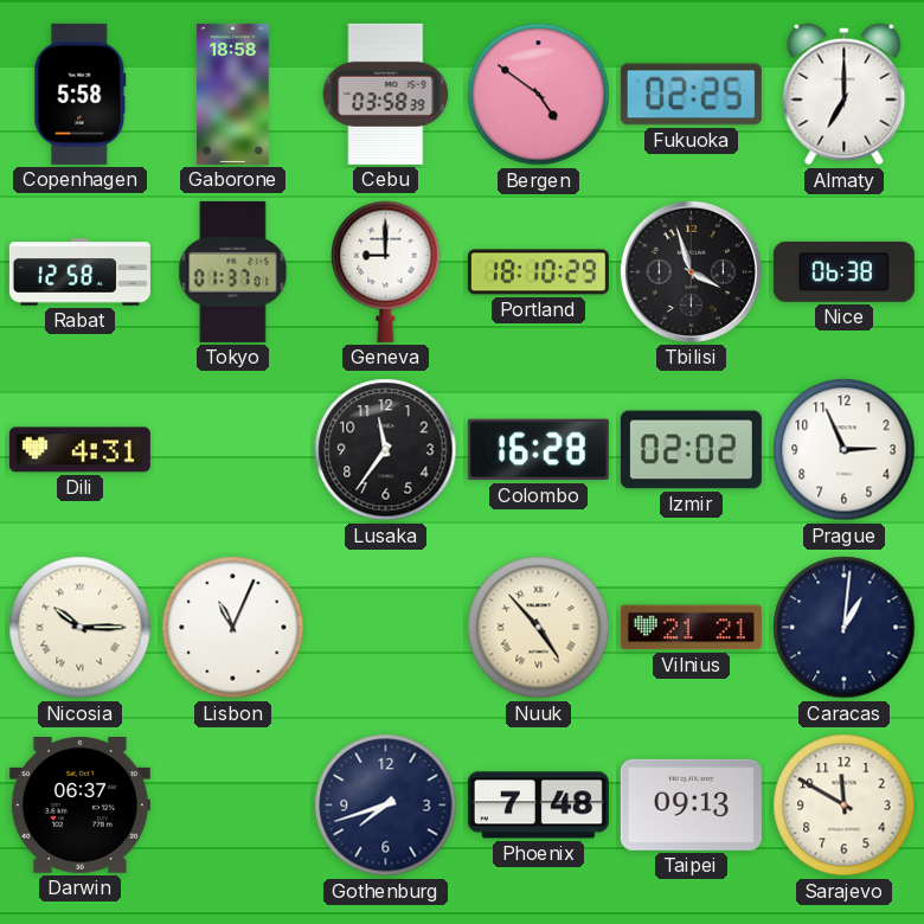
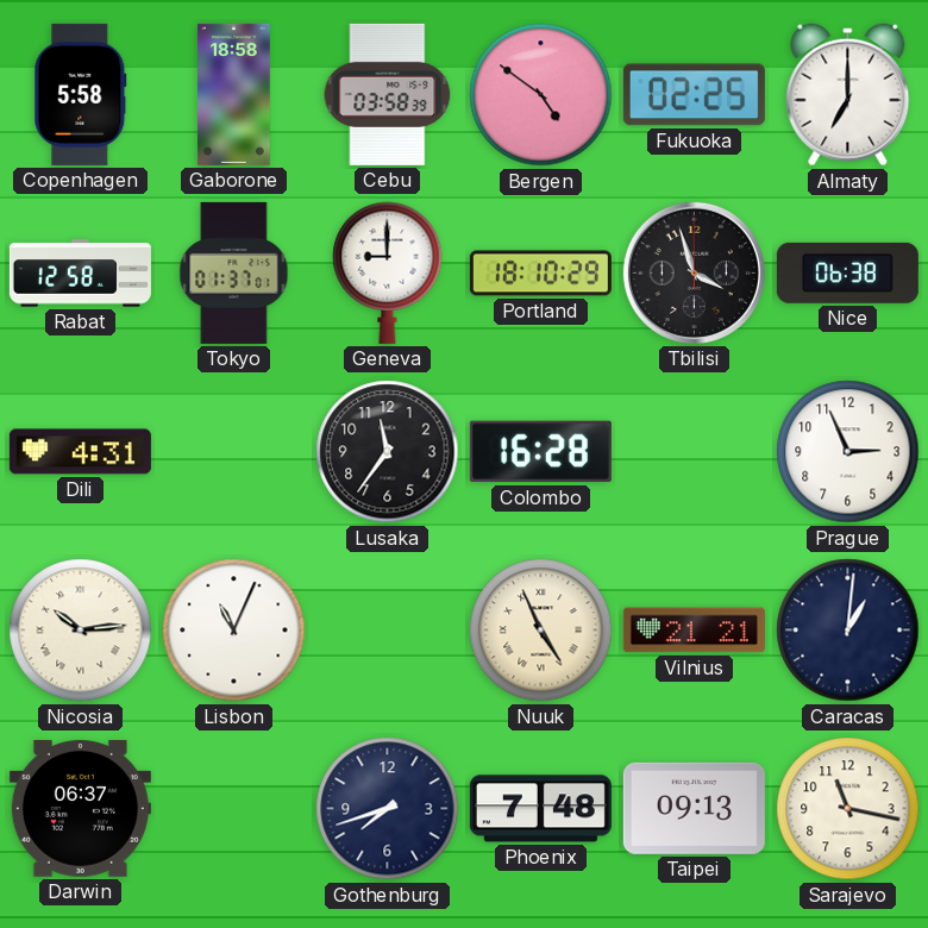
Izmir: 02:02 -> none (691, 450)
Nicosia: 10:15 -> 10:14 (81, 631)
Nuuk: 4:53 -> 4:56 (541, 631)
Sarajevo: 11:50 -> 11:17 (848, 809)
